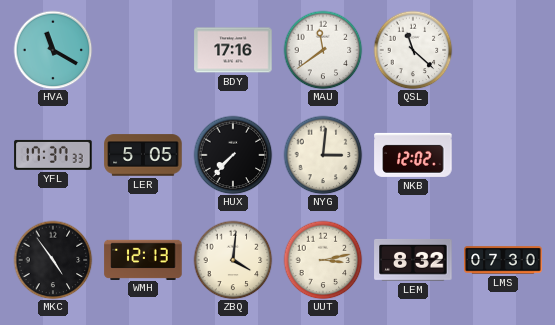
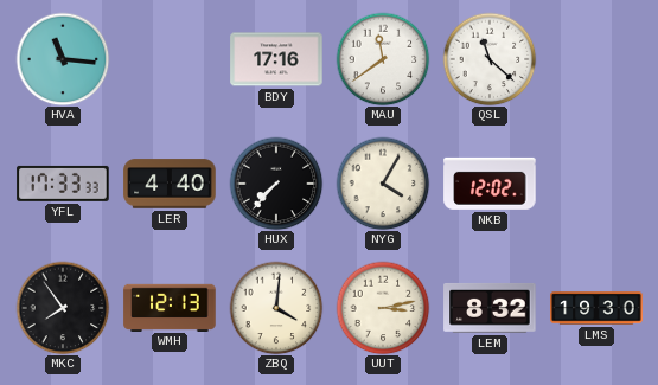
HVA: 11:20 -> 11:16 (63, 59)
YFL: 17:37 -> 17:33 (63, 184)
LER: 5:05 -> 4:40 (170, 184)
NYG: 3:01 -> 4:05 (383, 184)
MKC: 4:54 -> 7:54 (63, 308)
LMS: 07:30 -> 19:30 (596, 308)
